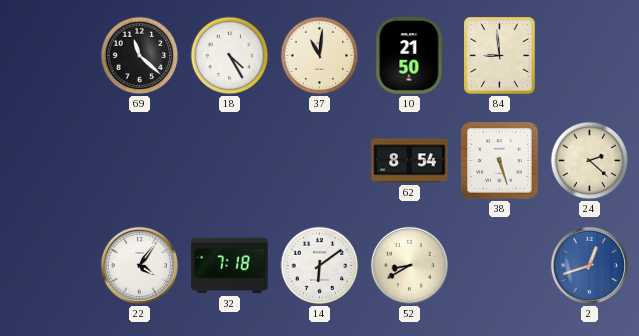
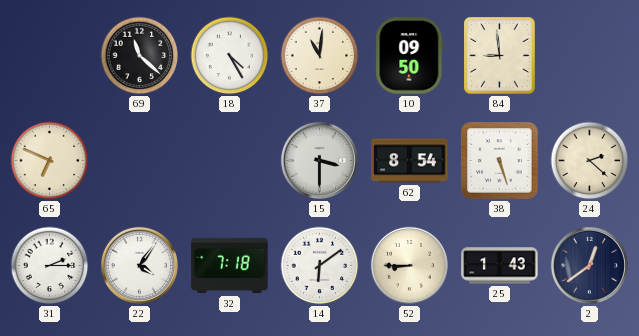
10: 21:50 -> 09:50 (410, 56)
65: none -> 6:49 (50, 161)
15: none -> 3:30 (319, 160)
31: none -> 2:15 (50, 266)
52: 8:40 -> 8:45 (409, 265)
25: none -> 1:43 (500, 266)
2: 12:42 -> 12:39 (589, 265)
2 dial: blue -> navy (589, 265)
